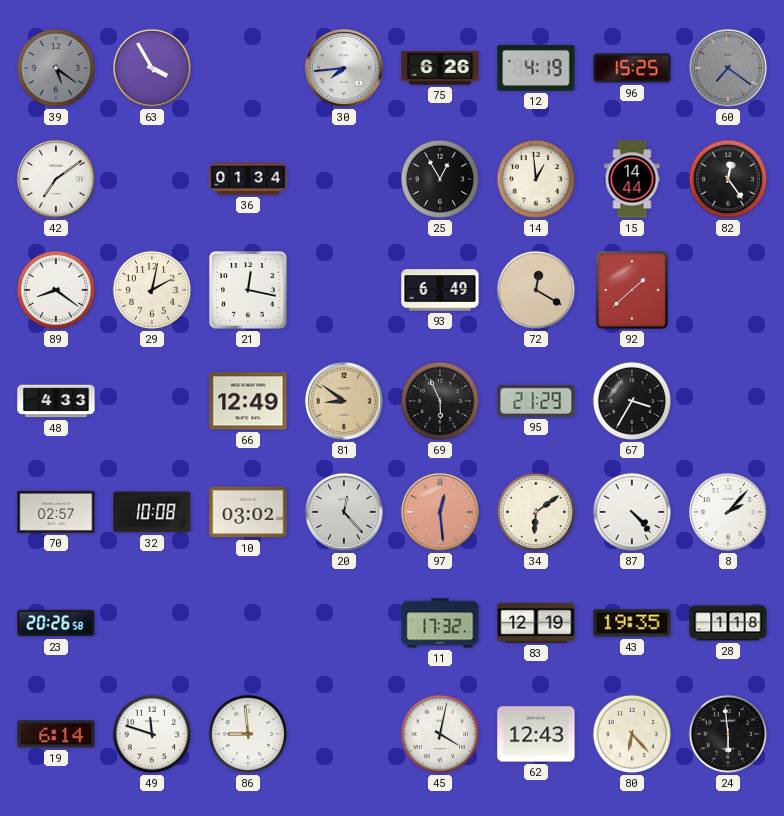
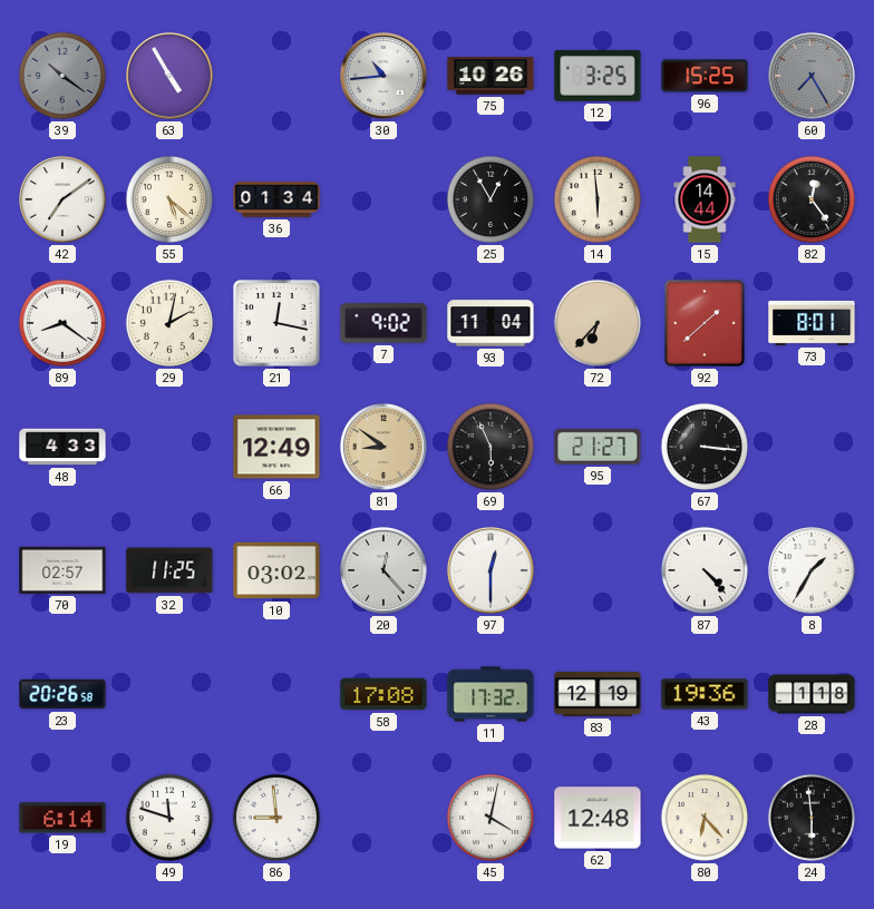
39: 5:21 -> 10:21 (62, 76)
63: 3:55 -> 4:55 (169, 76)
30: 7:44 -> 10:44 (383, 76)
75: 6:26 -> 10:26 (491, 76)
12: 4:19 -> 3:25 (598, 76)
60: 7:21 -> 7:25 (812, 76)
55: none -> 5:22 (169, 199)
14: 12:59 -> 5:59 (598, 199)
7: none -> 9:02 (383, 323)
93: 6:49 -> 11:04 (491, 323)
72: 12:20 -> 6:37 (598, 323)
73: none -> 8:01 (812, 323)
95: 21:29 -> 21:27 (598, 447)
67: 3:35 -> 3:16 (705, 447)
32: 10:08 -> 11:25 (169, 570)
97: 12:29 -> 12:30 (491, 570)
97 dial: salmon -> white (491, 570)
34: 6:09 -> none (536, 512)
8: 2:07 -> 1:35 (812, 570)
58: none -> 17:08 (383, 694)
43: 19:35 -> 19:36 (705, 694)
62: 12:43 -> 12:48 (598, 818)
